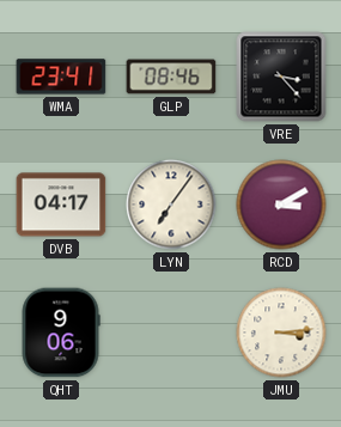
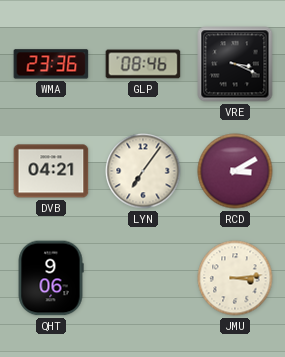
WMA: 23:41 -> 23:36 (51, 64)
VRE: 3:23 -> 3:19 (235, 64)
DVB: 04:17 -> 04:21 (51, 171)
